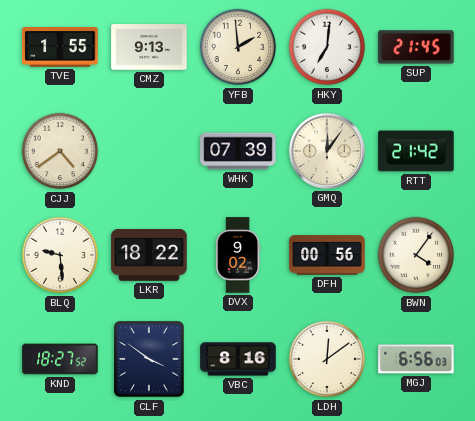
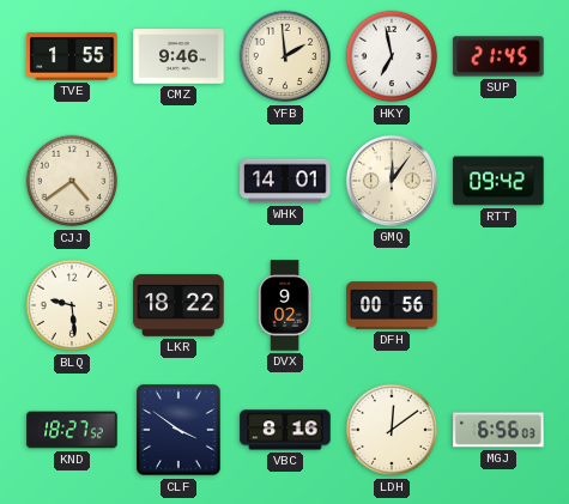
CMZ: 9:13 -> 9:46 (178, 56)
HKY: 7:01 -> 6:58 (392, 56)
WHK: 07:39 -> 14:01 (285, 181)
RTT: 21:42 -> 09:42 (498, 181)
BWN: 4:06 -> none (416, 255)
